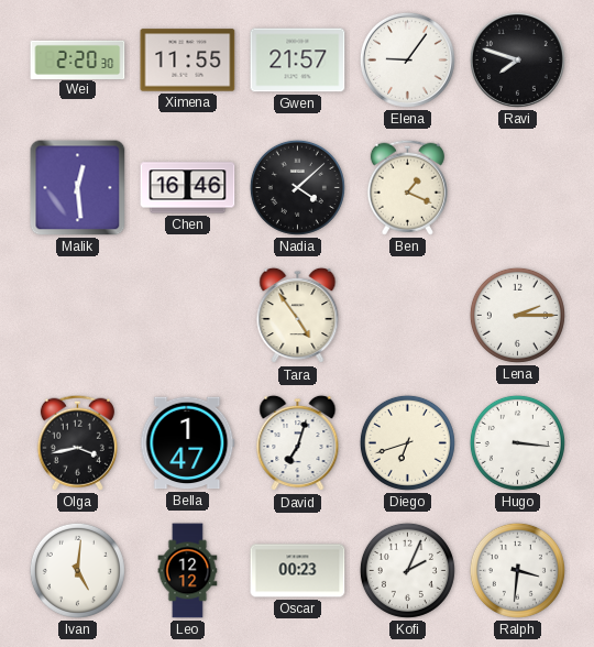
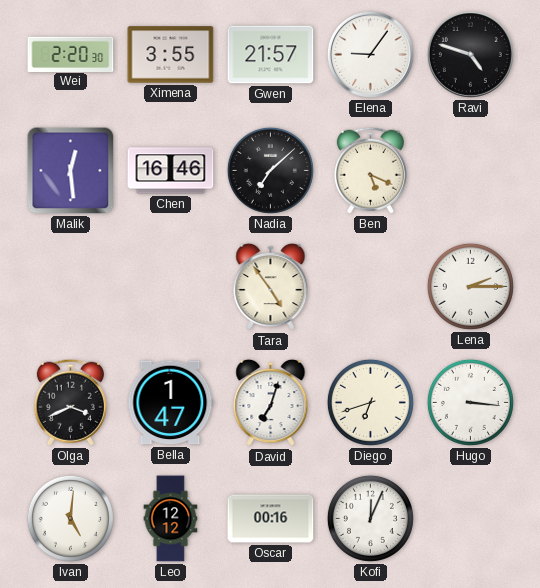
Ximena: 11:55 -> 3:55 (171, 55)
Ravi: 7:48 -> 4:48 (470, 54)
Nadia: 4:08 -> 7:08 (270, 170)
Ben: 1:19 -> 5:19 (370, 170)
Olga: 3:43 -> 3:41 (70, 402)
Oscar: 00:23 -> 00:16 (271, 519)
Kofi: 2:04 -> 12:04 (370, 518)
Ralph: 3:31 -> none (517, 570)
